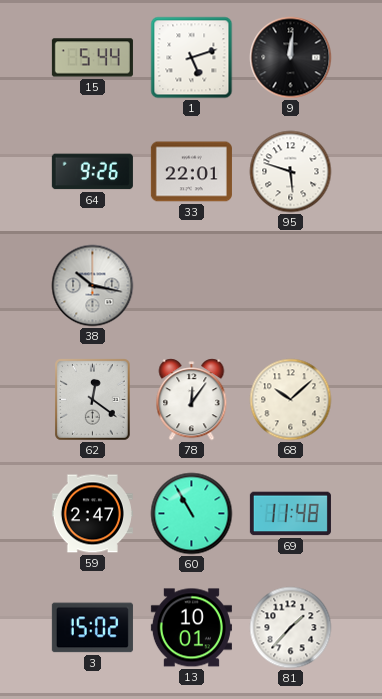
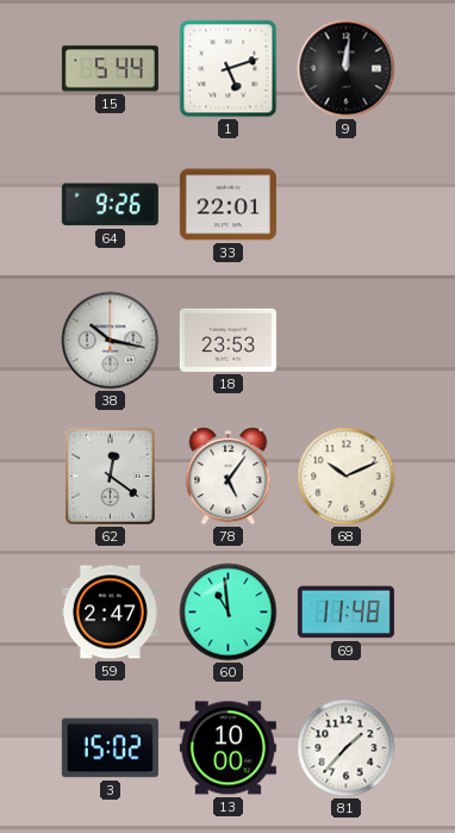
95: 5:48 -> none (291, 172)
18: none -> 23:53 (227, 340)
78: 12:06 -> 5:06 (229, 477)
68: 10:08 -> 10:11 (347, 477)
60: 10:55 -> 10:59 (229, 613)
13: 10:01 -> 10:00 (227, 748)
